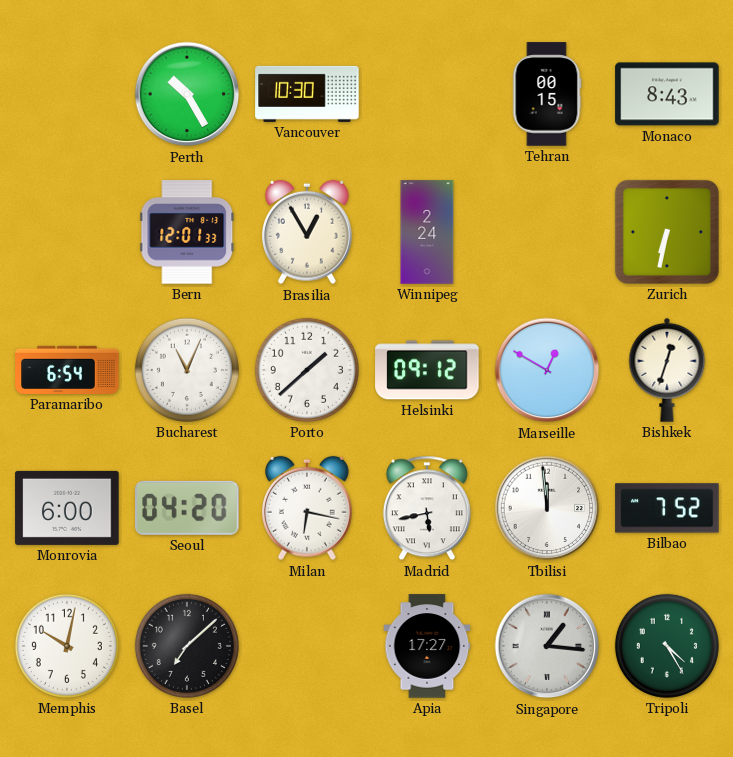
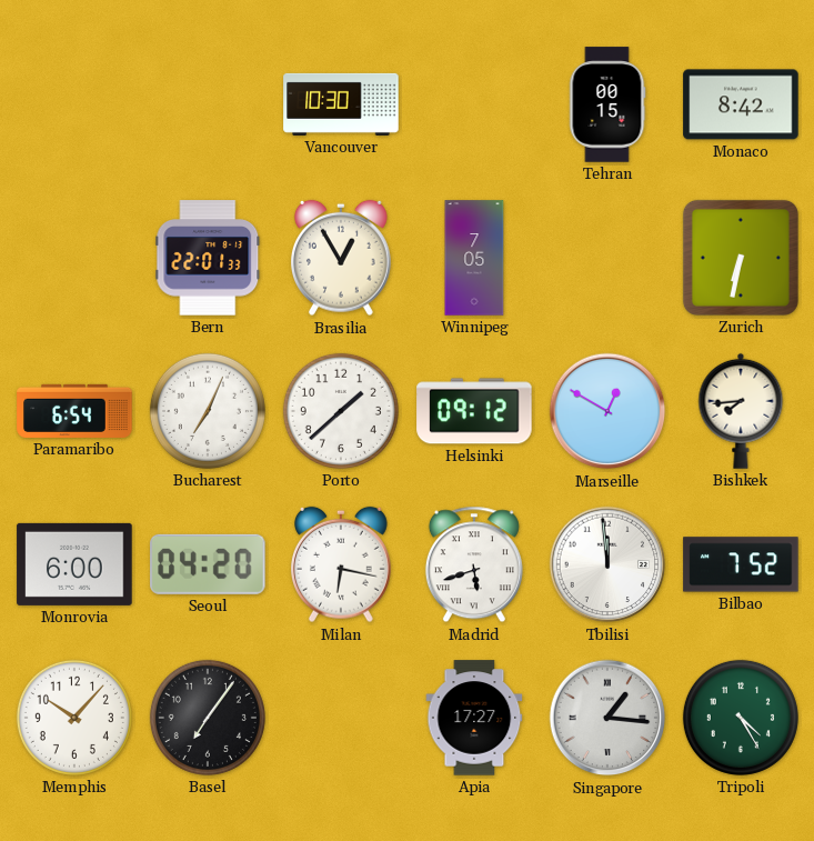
Perth: 10:25 -> none (187, 94)
Monaco: 8:43 -> 8:42 (741, 104)
Bern: 12:01 -> 22:01 (208, 258)
Winnipeg: 2:24 -> 7:05 (474, 258)
Bucharest: 11:04 -> 7:04 (208, 411)
Bishkek: 12:33 -> 7:44 (741, 411)
Madrid: 5:43 -> 5:42 (474, 564)
Memphis: 10:02 -> 10:07 (74, 718)
Basel: 7:08 -> 7:06 (208, 718)
